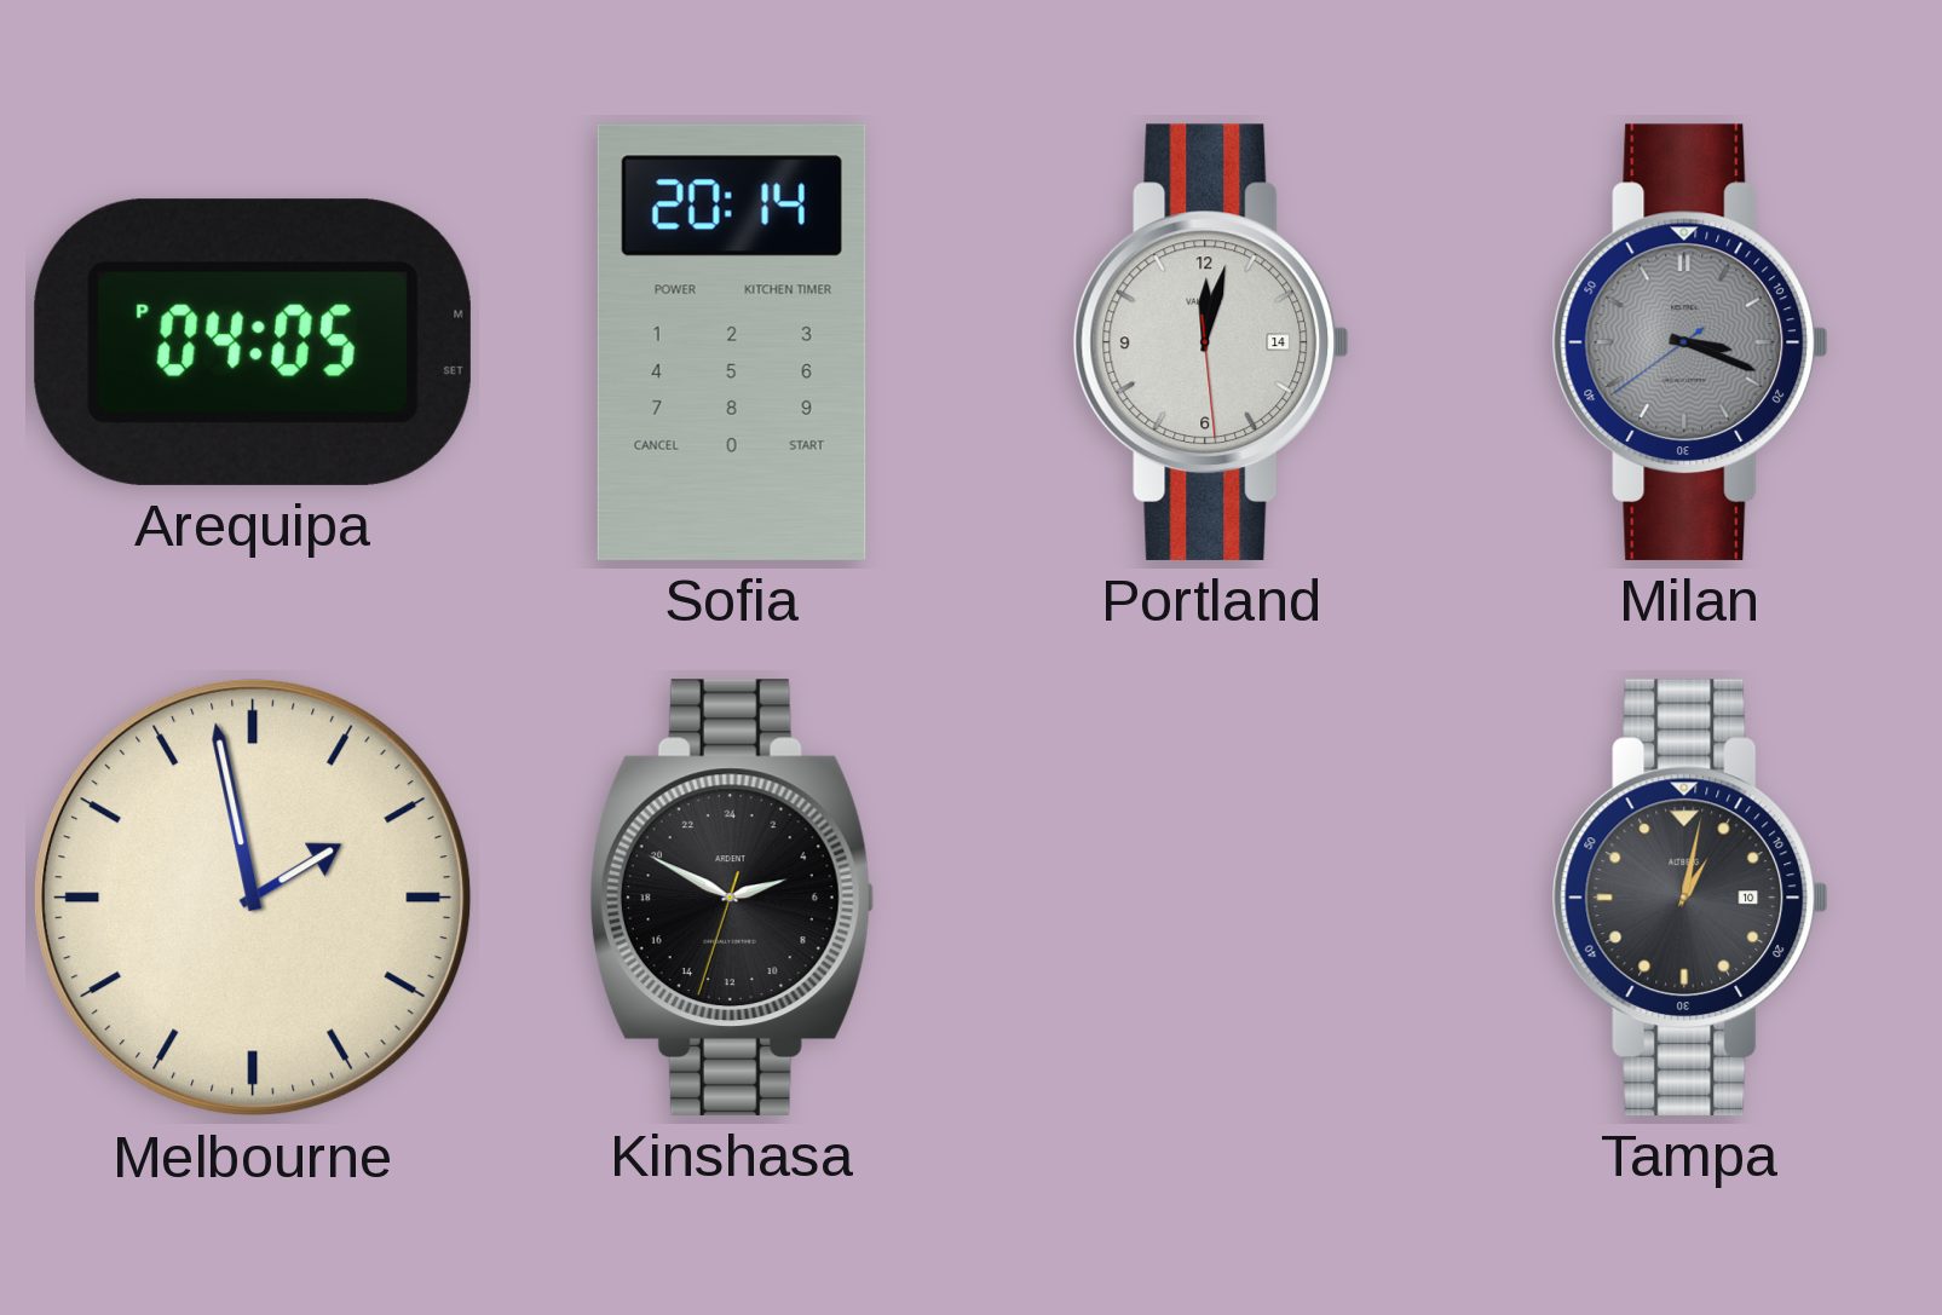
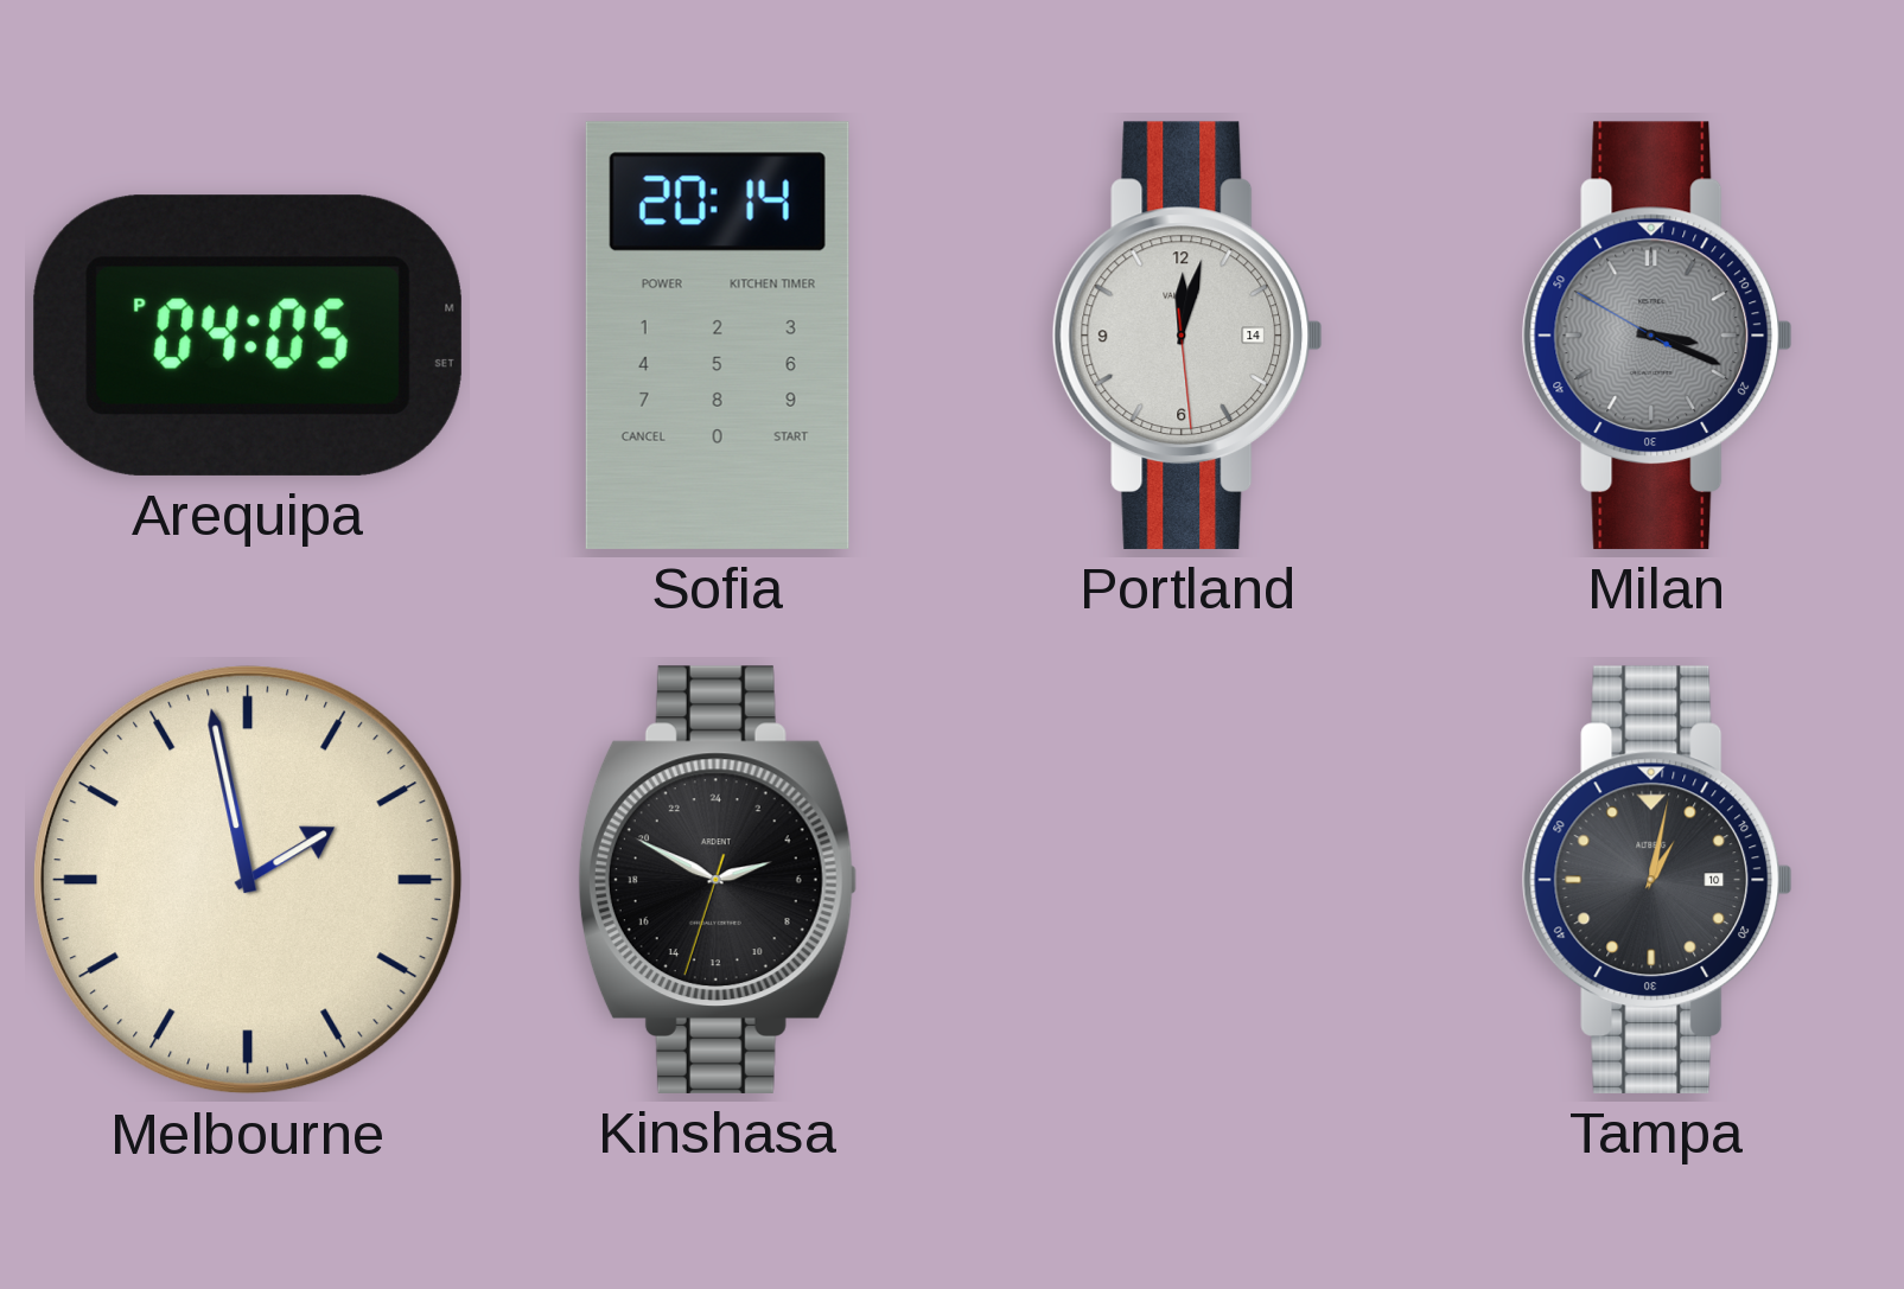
Milan: 3:18:39 -> 3:18:50 (1657, 336)
